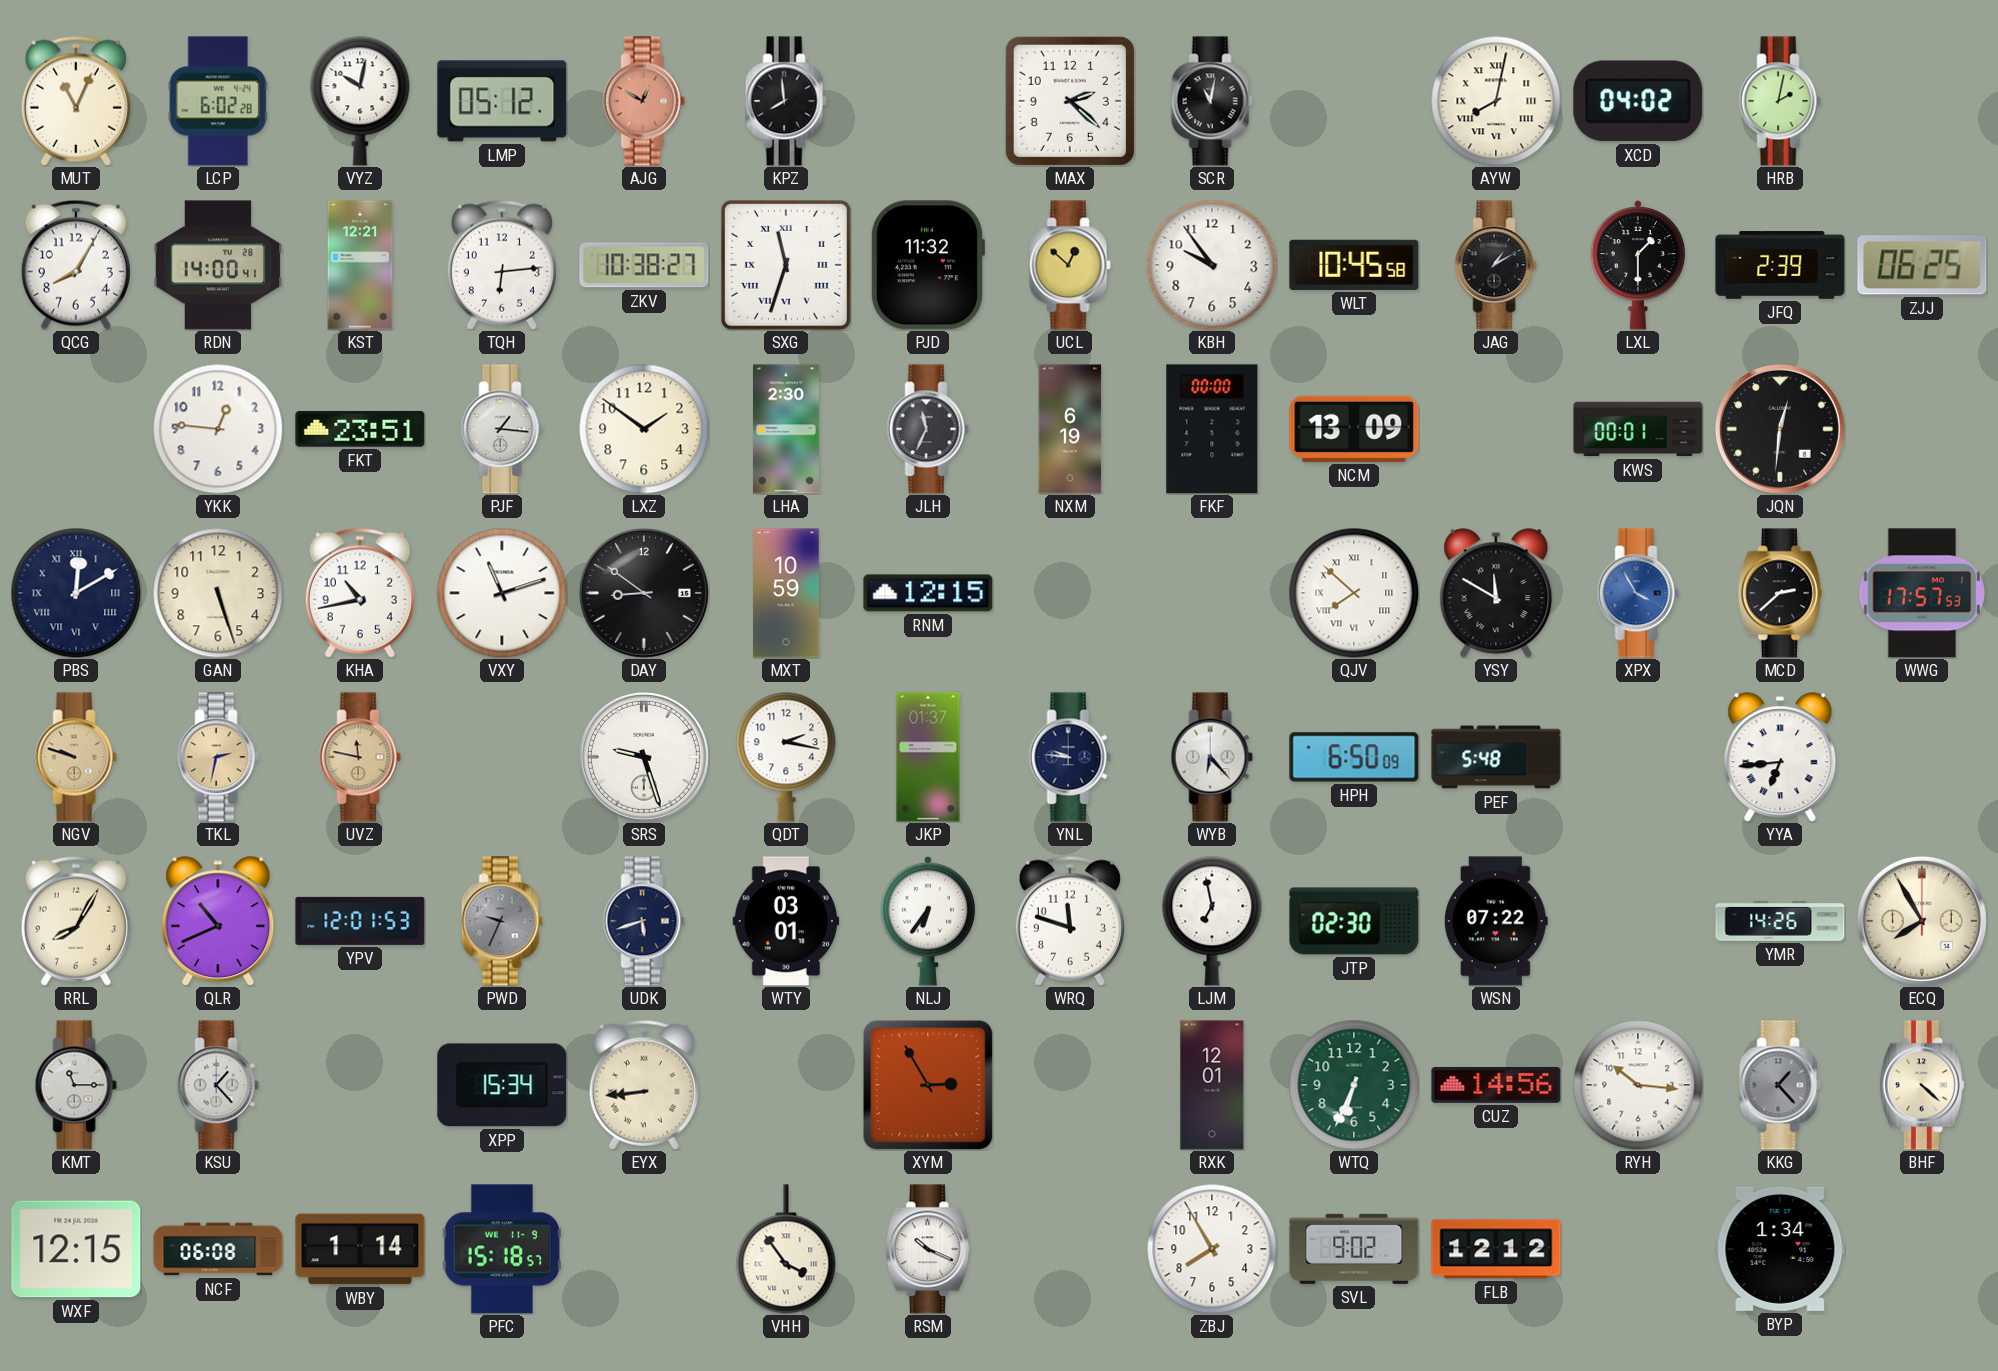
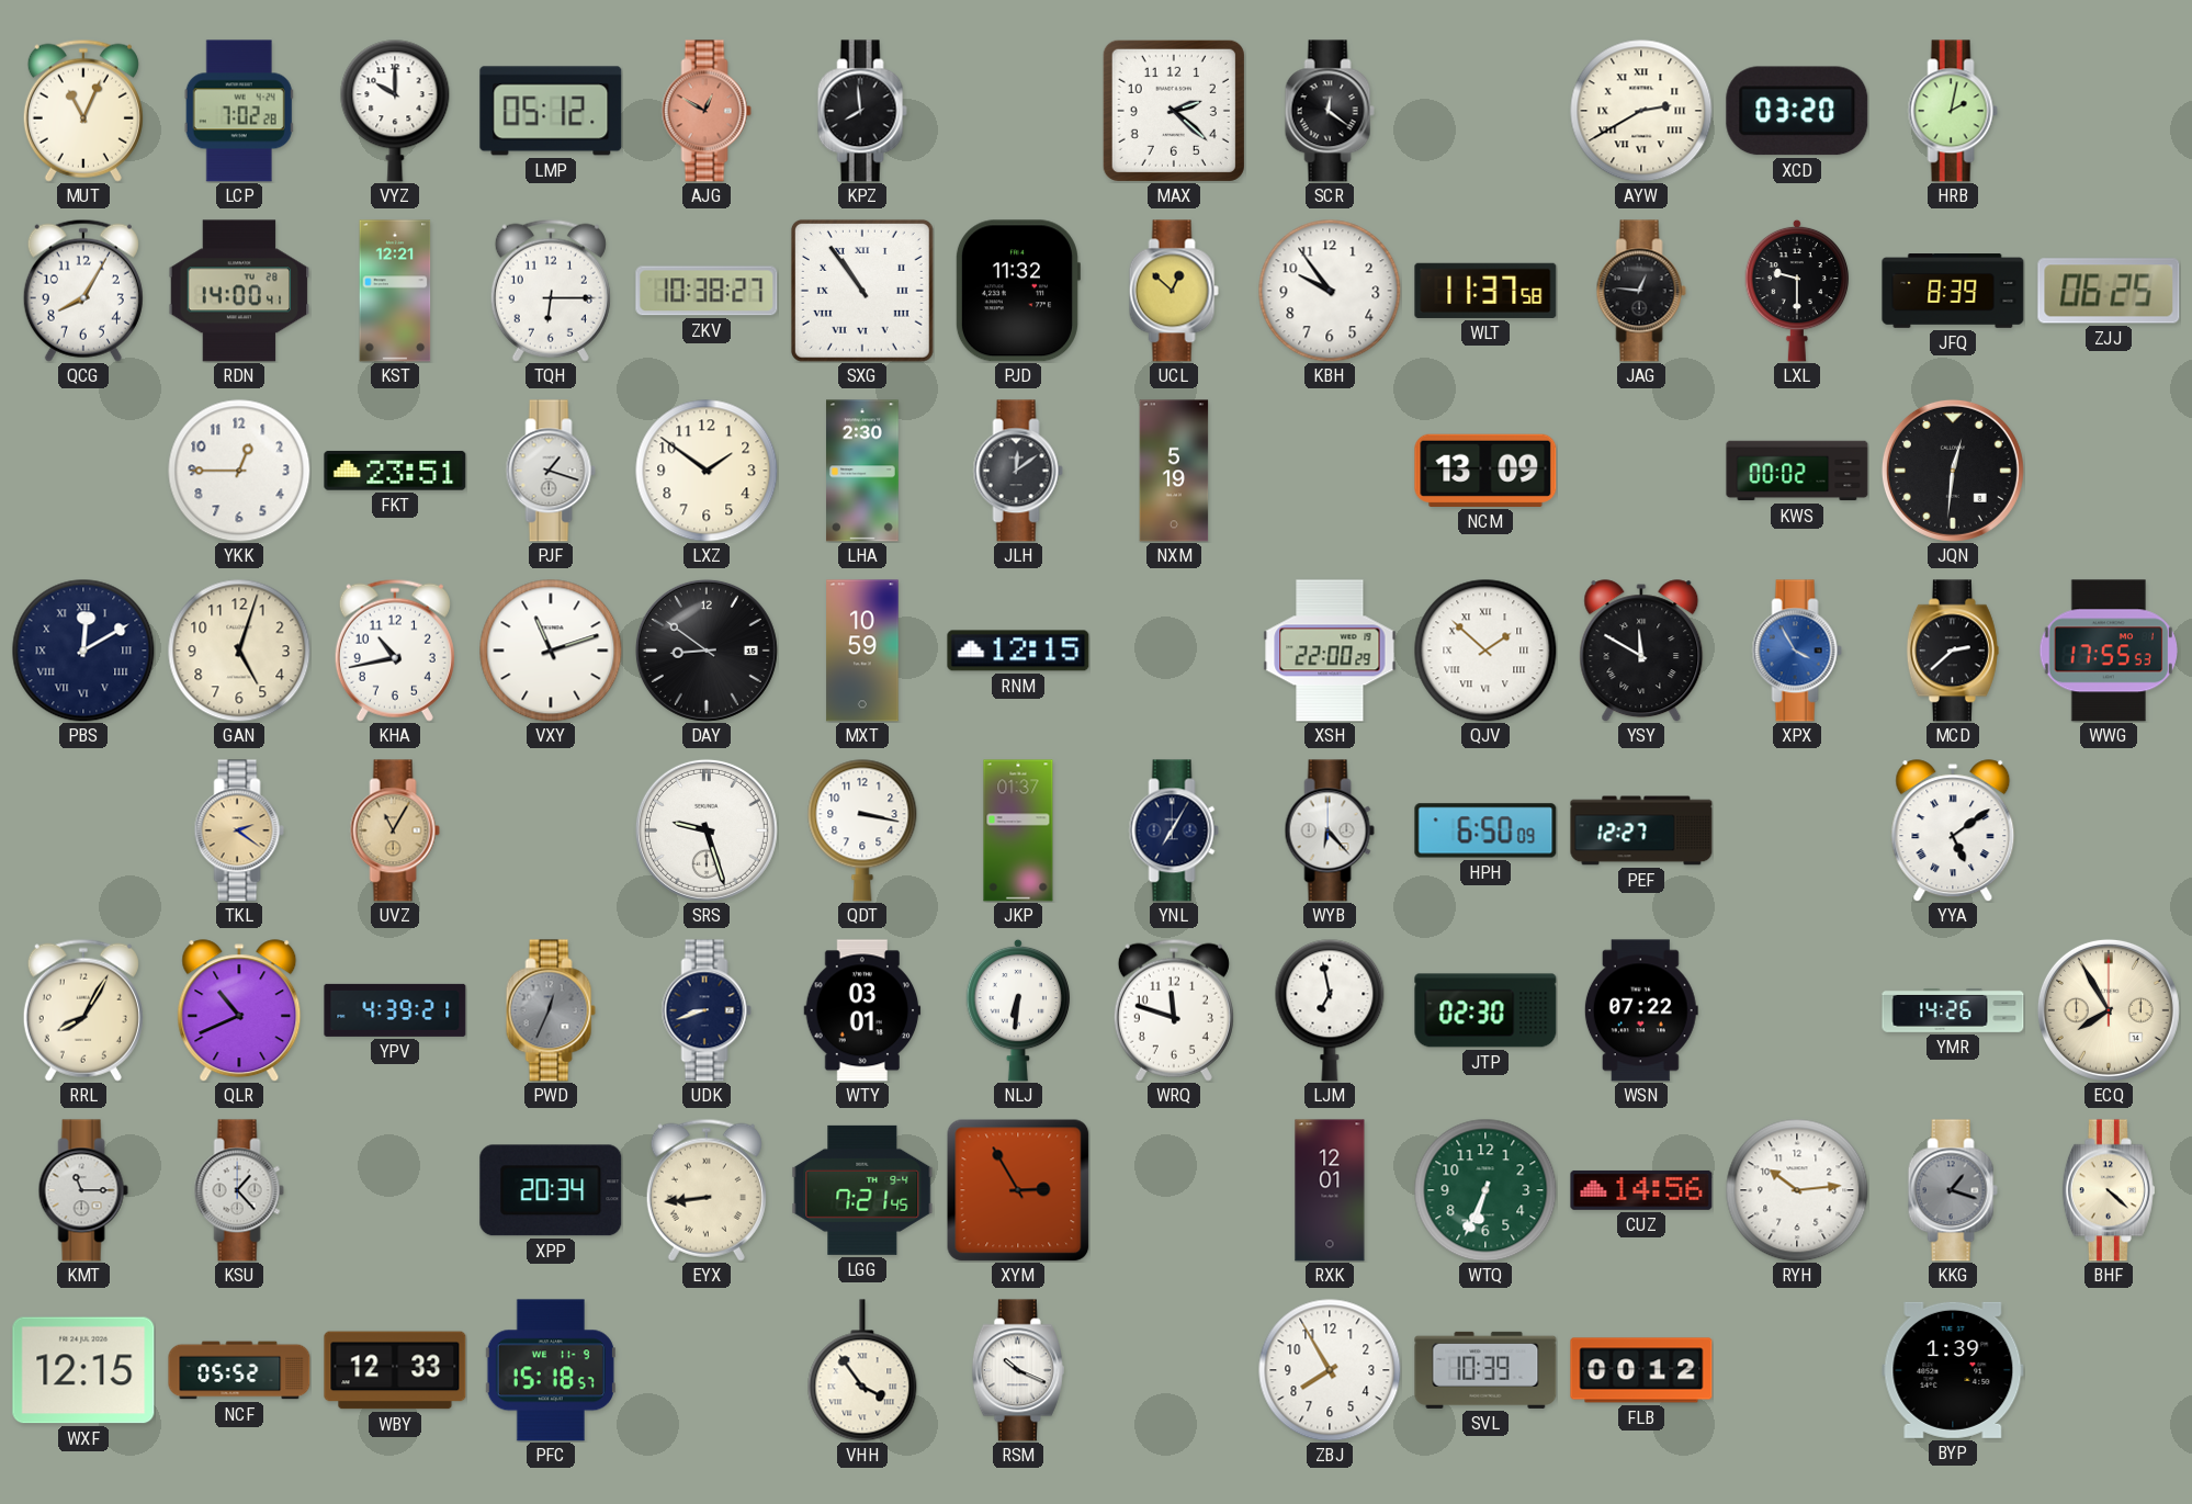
LCP: 6:02 -> 7:02 (239, 111)
VYZ: 10:02 -> 10:00 (395, 111)
SCR: 11:02 -> 12:21 (1330, 111)
AYW: 8:02 -> 2:40 (1641, 111)
XCD: 04:02 -> 03:20 (1797, 111)
TQH: 6:14 -> 6:15 (551, 291)
SXG: 11:33 -> 10:54 (862, 291)
WLT: 10:45 -> 11:37 (1485, 291)
JAG: 1:10 -> 12:46 (1641, 291)
LXL: 1:30 -> 9:30 (1797, 291)
JFQ: 2:39 -> 8:39 (1953, 291)
YKK: 12:46 -> 12:45 (239, 471)
PJF: 1:16 -> 1:18 (551, 471)
JLH: 11:34 -> 12:09 (1018, 471)
NXM: 6:19 -> 5:19 (1174, 471)
FKF: 00:00 -> none (1212, 429)
KWS: 00:01 -> 00:02 (1797, 471)
GAN: 5:27 -> 5:03 (239, 651)
XSH: none -> 22:00 (1330, 651)
QJV: 7:52 -> 1:52 (1485, 651)
WWG: 17:57 -> 17:55 (2109, 651)
NGV: 9:48 -> none (76, 757)
TKL: 2:32 -> 2:21 (239, 830)
UVZ: 11:47 -> 11:05 (395, 830)
QDT: 2:17 -> 3:17 (862, 830)
YNL: 9:46 -> 7:05 (1174, 830)
PEF: 5:48 -> 12:27 (1641, 830)
YYA: 6:44 -> 5:09 (1953, 830)
YPV: 12:01 -> 4:39 (395, 1010)
PWD: 9:34 -> 12:34 (551, 1010)
UDK: 5:42 -> 8:42 (707, 1010)
NLJ: 6:36 -> 6:31 (1018, 1010)
XPP: 15:34 -> 20:34 (551, 1190)
LGG: none -> 7:21 (862, 1190)
RYH: 10:16 -> 10:14 (1797, 1190)
KKG: 1:23 -> 1:18 (1953, 1190)
NCF: 06:08 -> 05:52 (239, 1370)
WBY: 1:14 -> 12:33 (395, 1370)
SVL: 9:02 -> 10:39 (1485, 1370)
FLB: 12:12 -> 00:12 (1641, 1370)
BYP: 1:34 -> 1:39 (1953, 1370)
